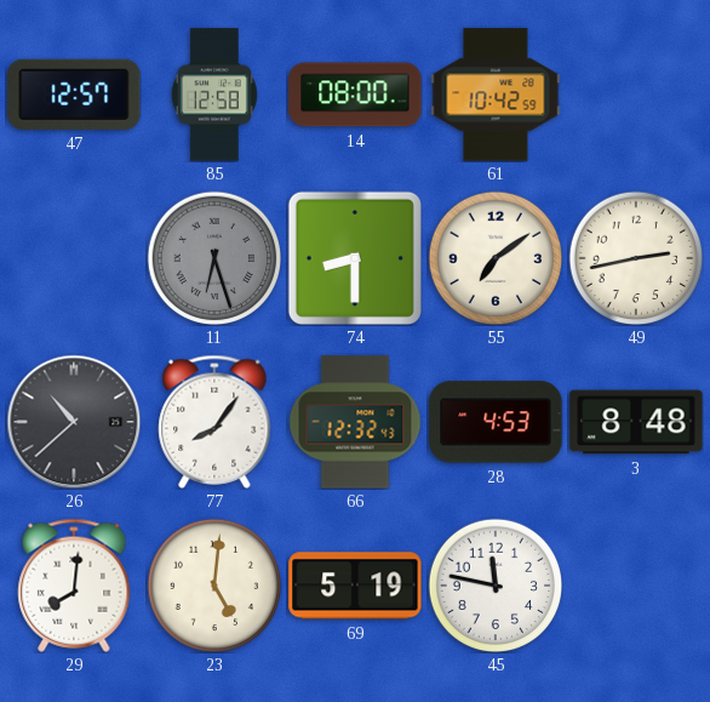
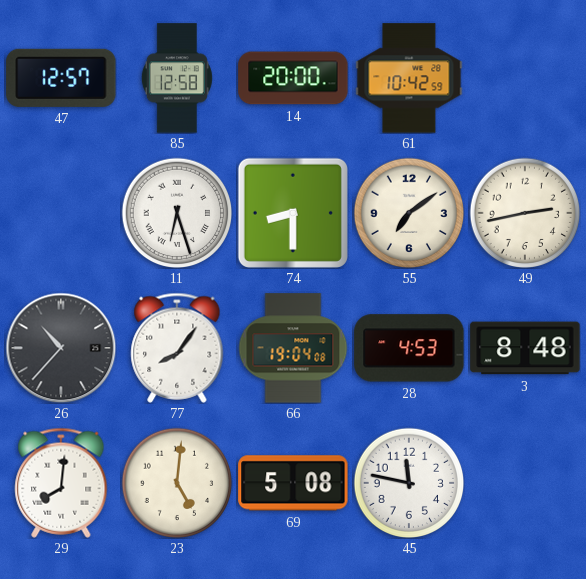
14: 08:00 -> 20:00 (293, 78)
11 dial: grey -> white (177, 213)
26: 10:38 -> 10:37 (61, 348)
66: 12:32 -> 19:04 (293, 348)
69: 5:19 -> 5:08 (293, 483)
